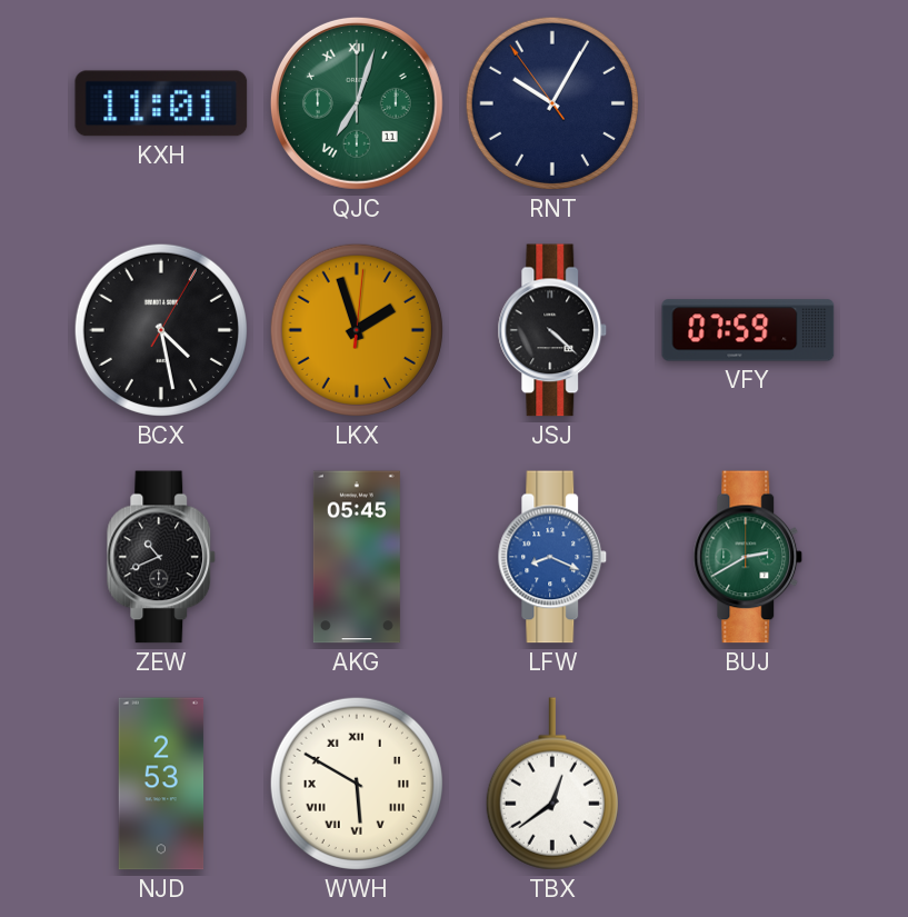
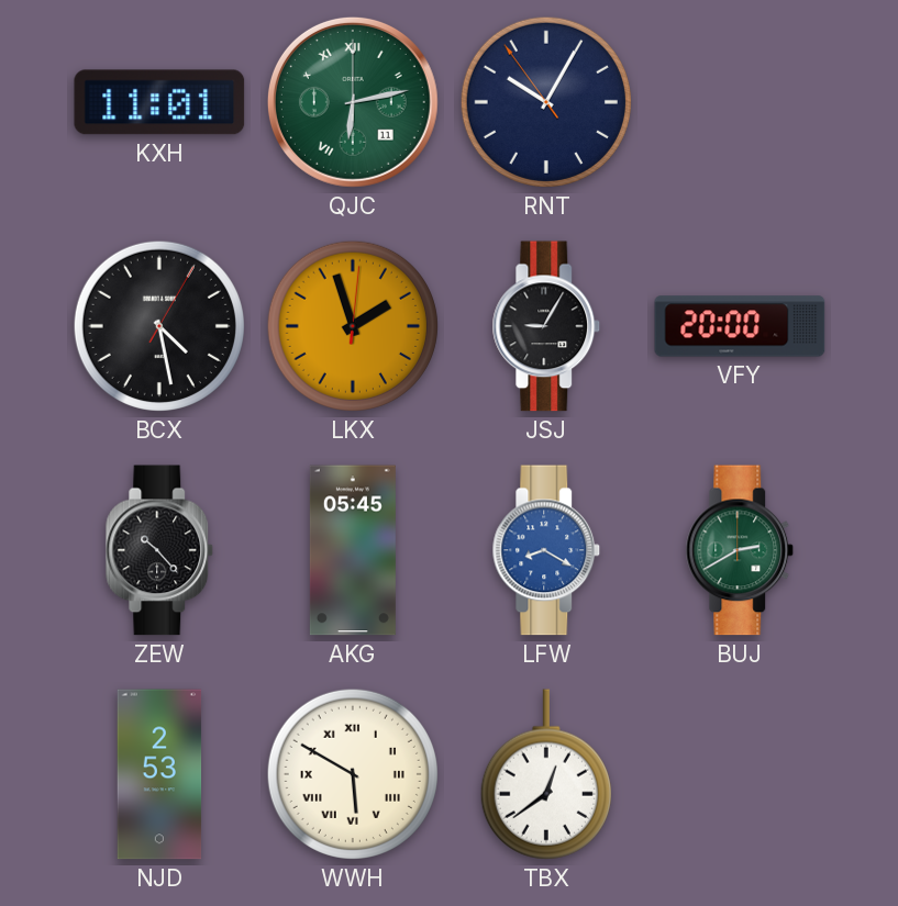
QJC: 7:03 -> 6:13 (353, 102)
JSJ: 4:22 -> 9:05 (546, 326)
VFY: 07:59 -> 20:00 (740, 326)
ZEW: 10:41 -> 10:23 (159, 550)
LFW: 8:19 -> 8:20 (546, 550)
